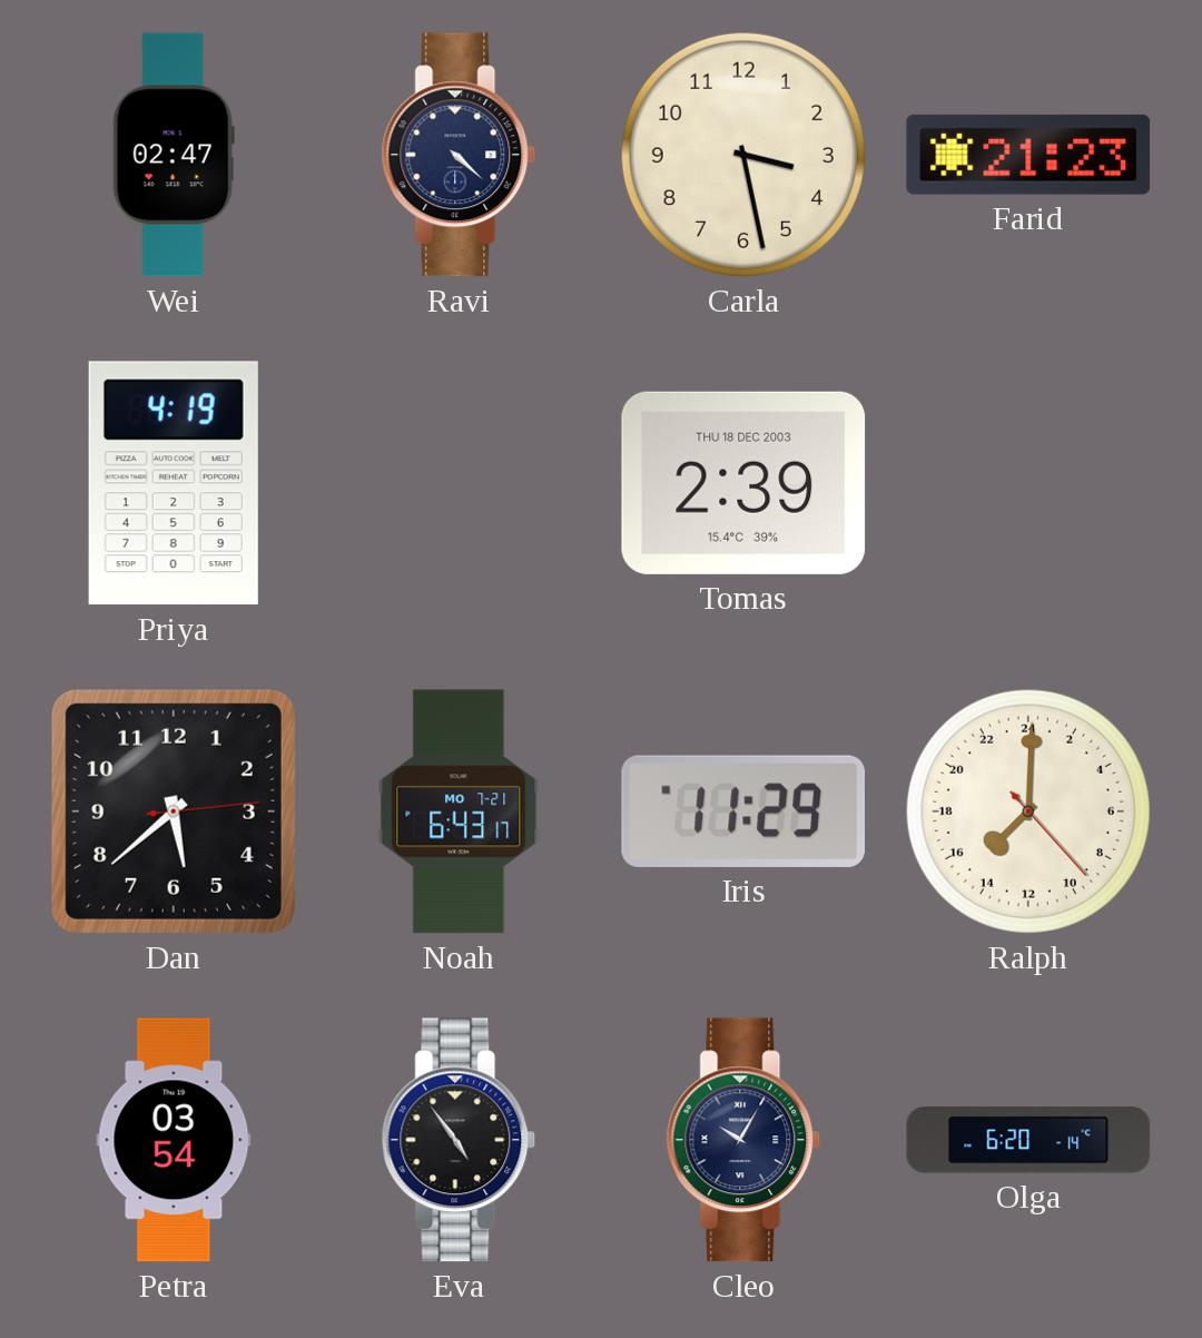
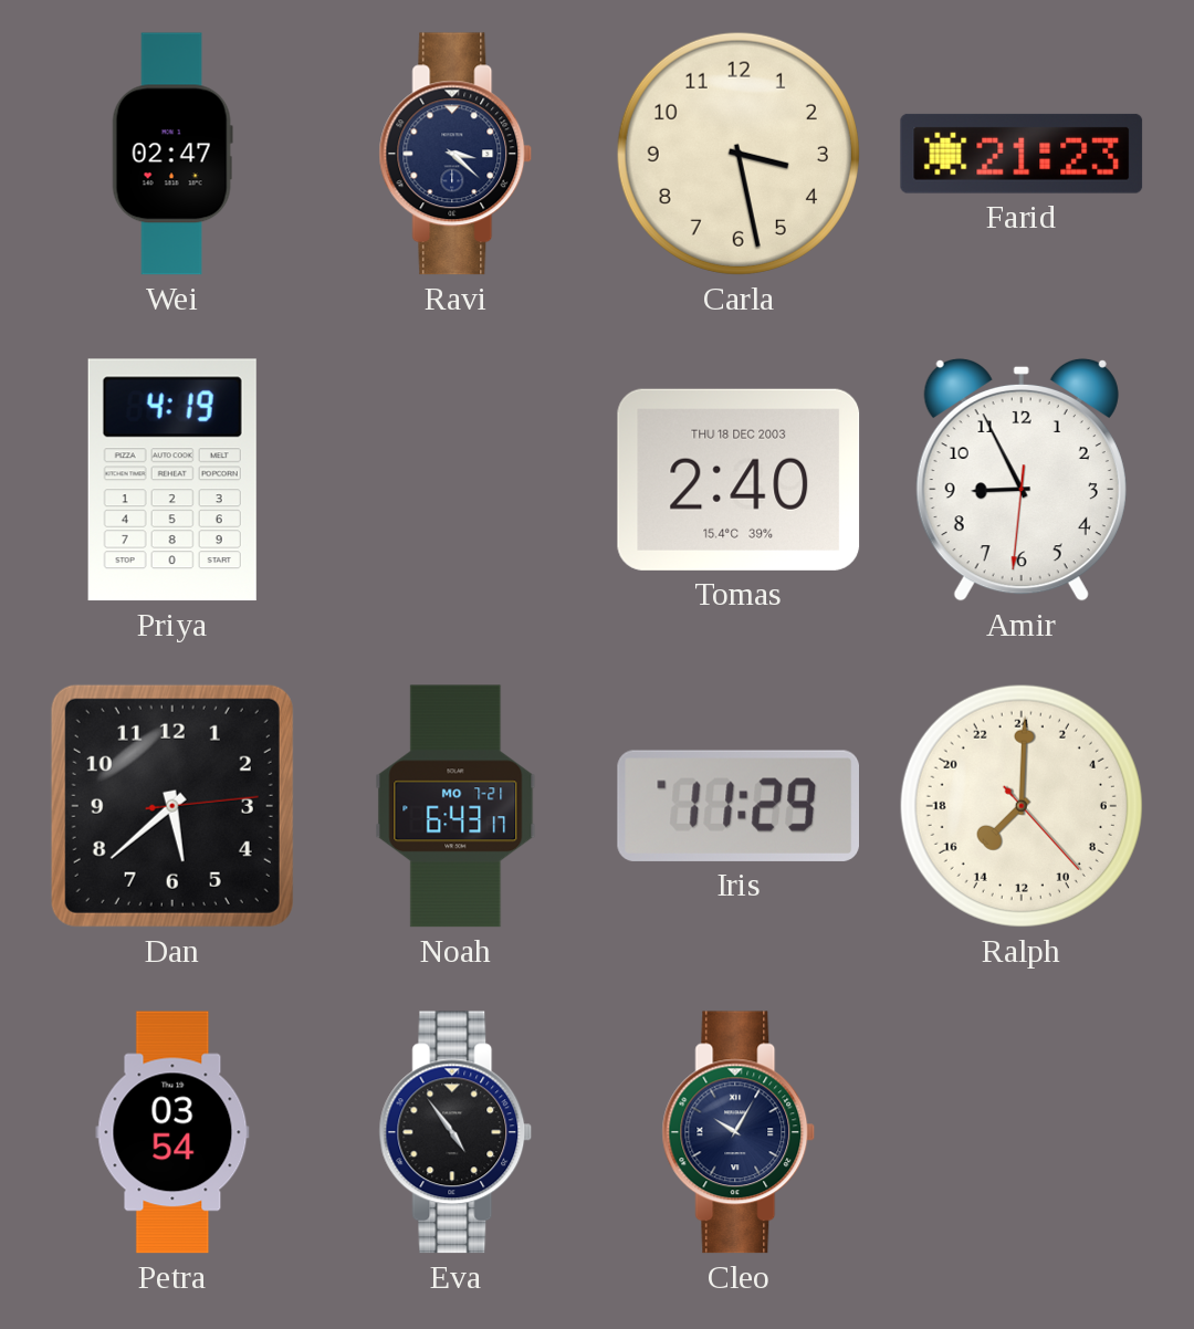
Ravi: 4:22 -> 3:22 (455, 154)
Tomas: 2:39 -> 2:40 (739, 480)
Amir: none -> 8:55 (1022, 480)
Olga: 6:20 -> none (1028, 1140)
